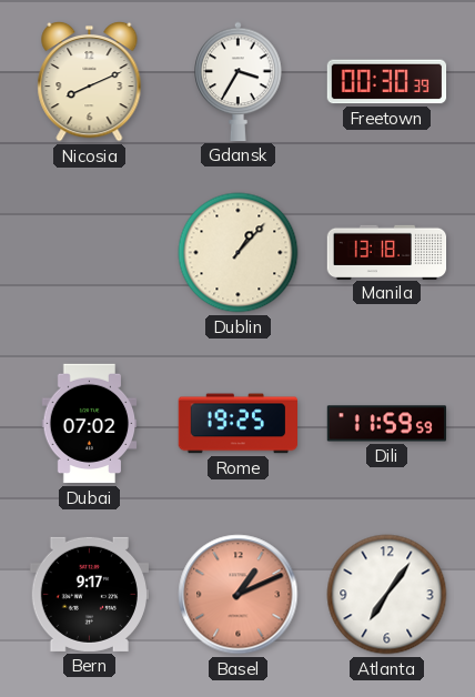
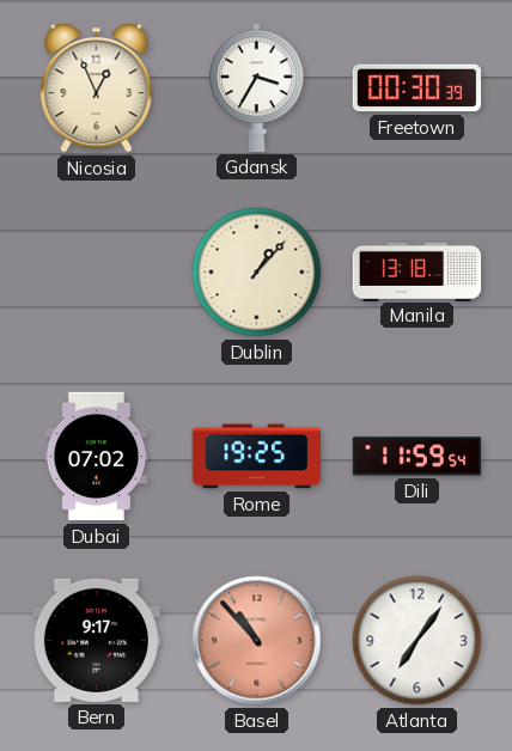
Nicosia: 8:11 -> 12:56 (97, 87)
Dili: 11:59:59 -> 11:59:54 (417, 457)
Basel: 1:11 -> 10:53 (257, 641)
